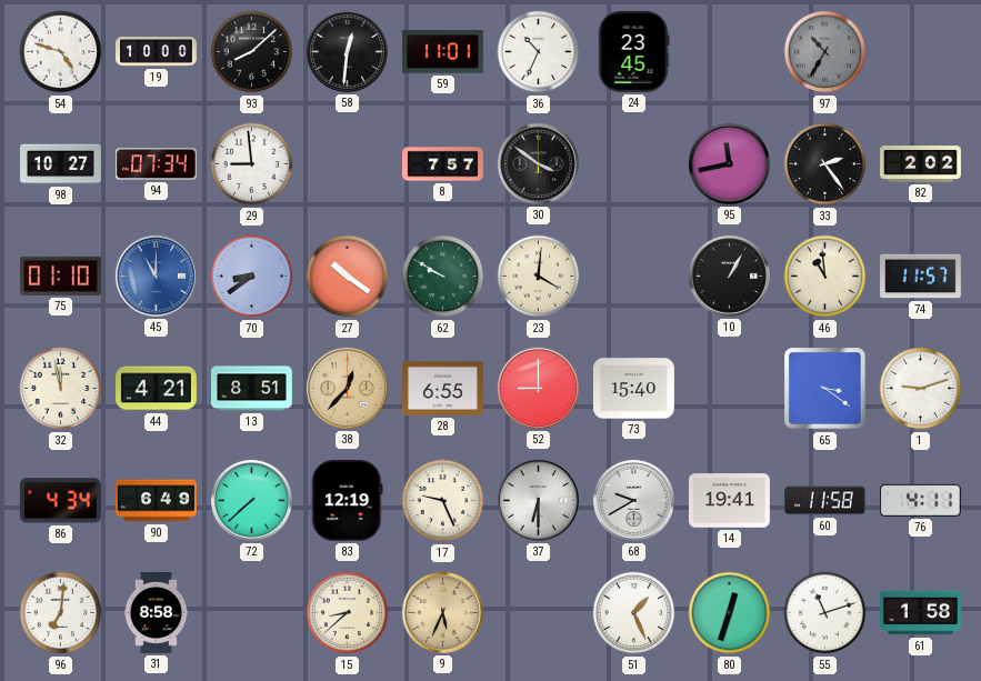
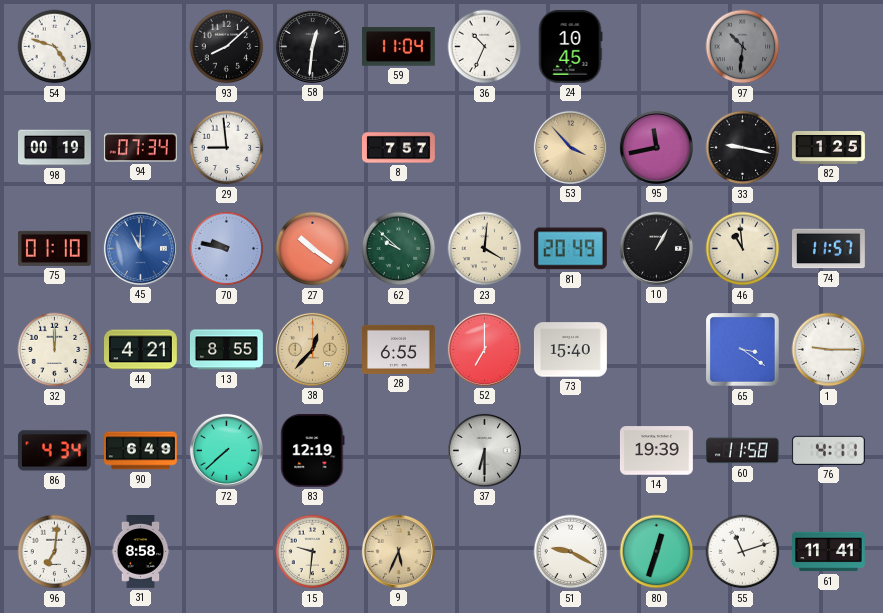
19: 10:00 -> none (157, 52)
59: 11:01 -> 11:04 (398, 47)
24: 23:45 -> 10:45 (570, 46)
97: 10:35 -> 10:31 (743, 47)
98: 10:27 -> 00:19 (55, 148)
30: 3:51 -> none (538, 163)
53: none -> 3:53 (570, 147)
33: 2:24 -> 9:17 (743, 148)
82: 2:02 -> 1:25 (829, 148)
70: 8:39 -> 9:47 (227, 249)
62: 9:50 -> 9:52 (399, 249)
81: none -> 20:49 (570, 249)
32: 11:58 -> 12:00 (55, 350)
13: 8:51 -> 8:55 (226, 350)
52: 9:00 -> 7:00 (484, 349)
1: 9:12 -> 9:15 (829, 350)
17: 9:26 -> none (443, 501)
68: 9:40 -> none (633, 500)
14: 19:41 -> 19:39 (656, 451)
15: 8:38 -> 9:31 (313, 552)
51: 1:26 -> 9:20 (571, 552)
61: 1:58 -> 11:41 (829, 552)
